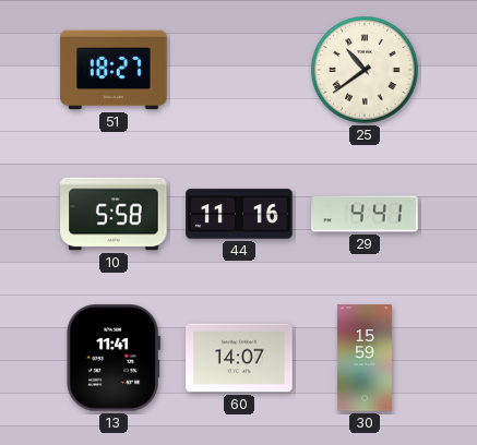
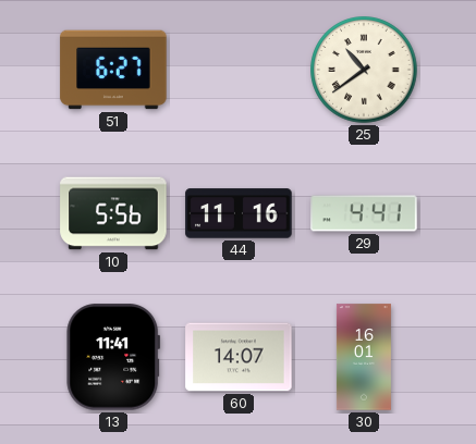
51: 18:27 -> 6:27 (113, 70)
10: 5:58 -> 5:56 (113, 213)
30: 15:59 -> 16:01 (364, 357)
